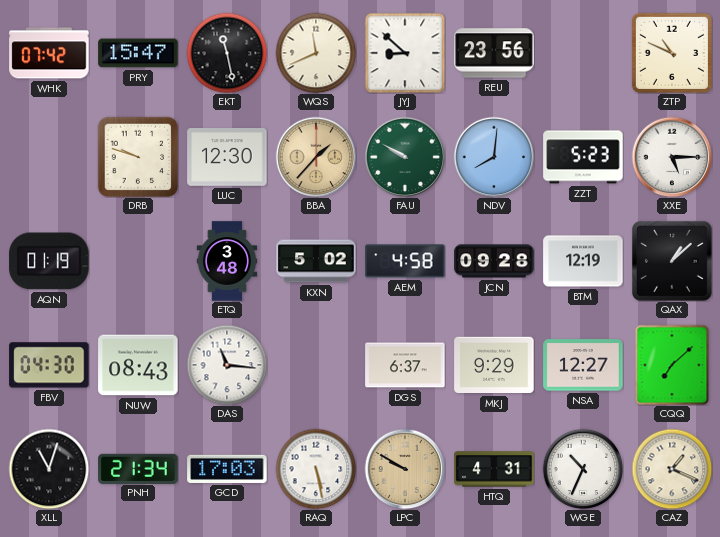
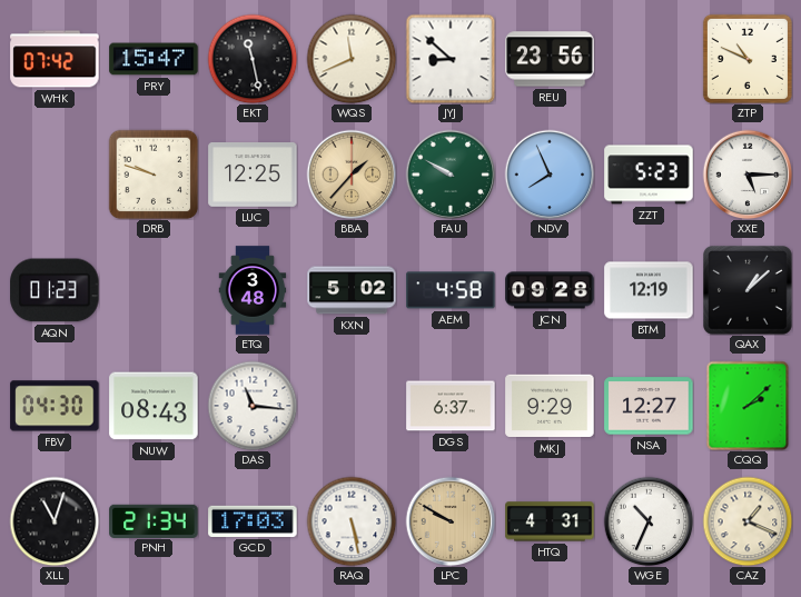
LUC: 12:30 -> 12:25 (253, 176)
NDV: 8:01 -> 7:56 (550, 175)
AQN: 01:19 -> 01:23 (55, 290)
CQQ: 7:08 -> 2:08 (748, 406)
